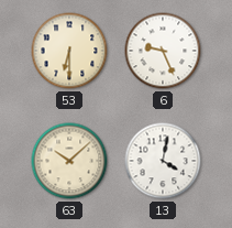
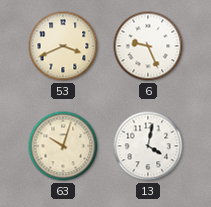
53: 6:30 -> 3:41 (63, 46)
63: 10:08 -> 10:03 (63, 146)
